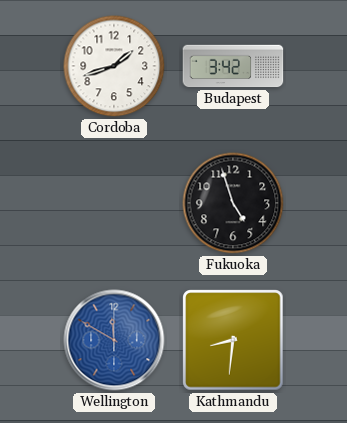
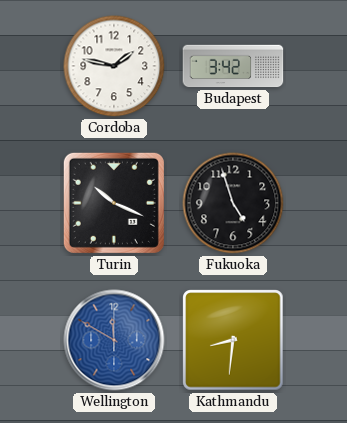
Cordoba: 1:42 -> 1:47 (114, 66)
Turin: none -> 10:19 (114, 203)
